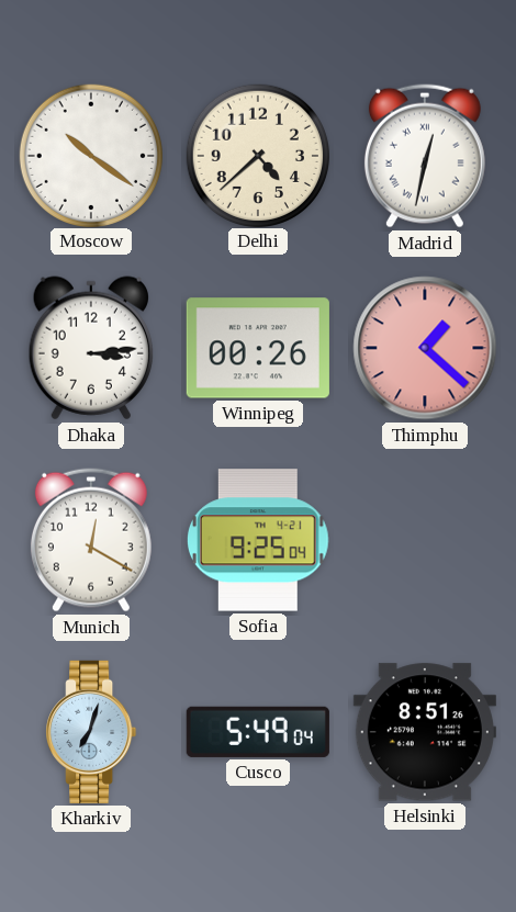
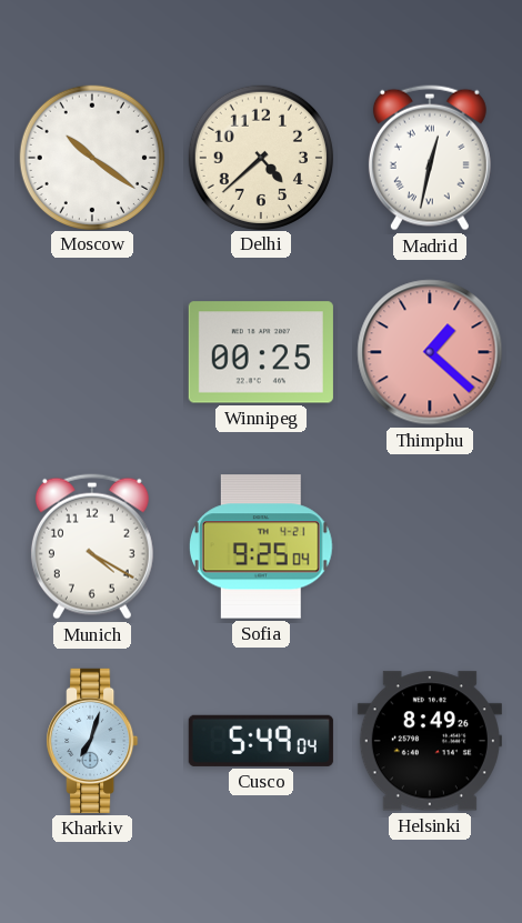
Dhaka: 3:14 -> none (91, 348)
Winnipeg: 00:26 -> 00:25 (261, 352)
Munich: 12:20 -> 4:20 (92, 546)
Helsinki: 8:51 -> 8:49 (430, 741)
